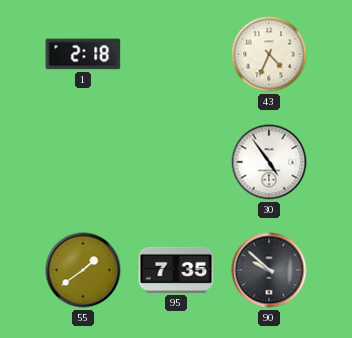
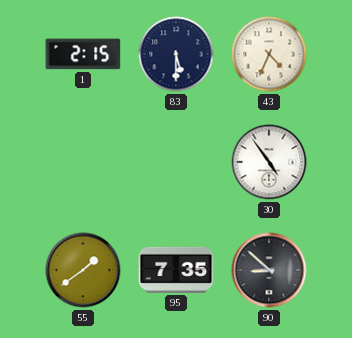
1: 2:18 -> 2:15 (83, 54)
83: none -> 5:30 (176, 54)
90: 9:52 -> 8:52 (269, 270)
